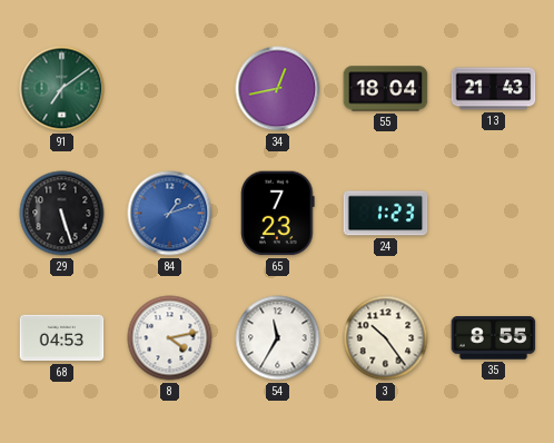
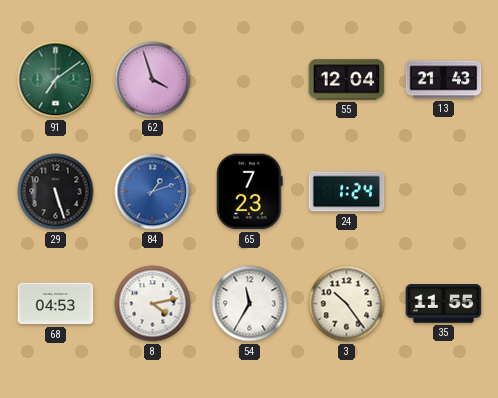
62: none -> 3:57 (153, 80)
34: 12:43 -> none (278, 89)
55: 18:04 -> 12:04 (347, 80)
24: 1:23 -> 1:24 (347, 192)
35: 8:55 -> 11:55 (444, 304)
